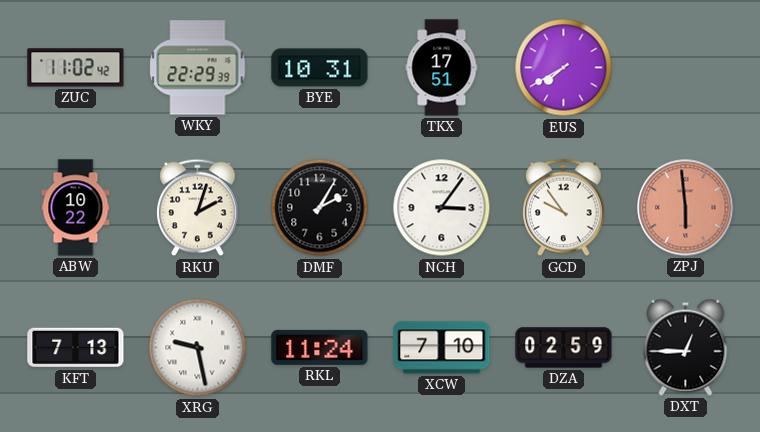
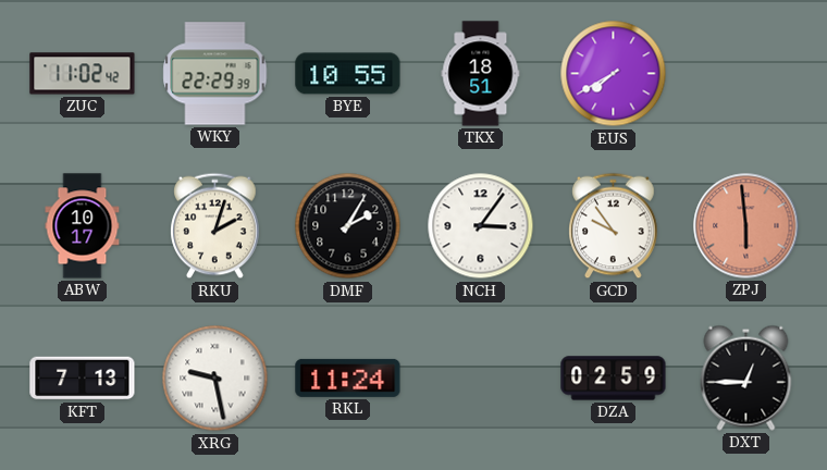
BYE: 10:31 -> 10:55 (348, 74)
TKX: 17:51 -> 18:51 (481, 74)
ABW: 10:22 -> 10:17 (83, 226)
XCW: 7:10 -> none (442, 348)
